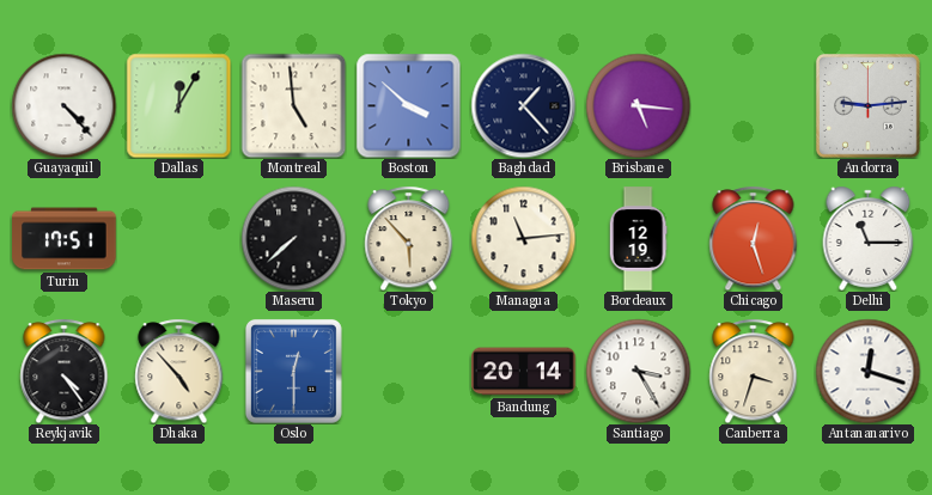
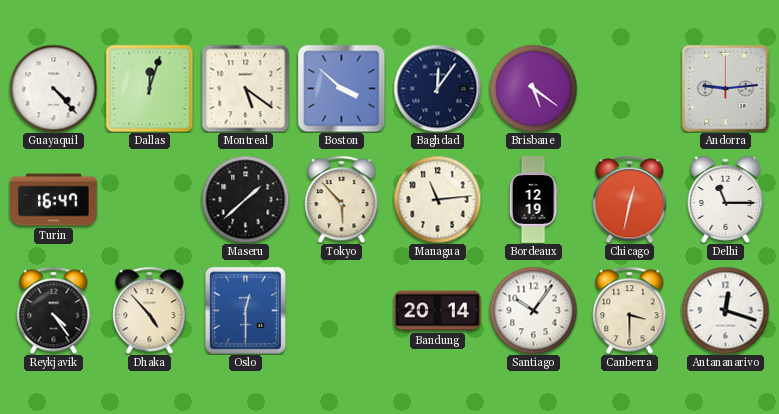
Dallas: 12:05 -> 12:03 (149, 88)
Montreal: 4:59 -> 5:21 (245, 88)
Baghdad: 1:23 -> 12:06 (437, 88)
Brisbane: 5:16 -> 5:21 (533, 88)
Turin: 17:51 -> 16:47 (54, 200)
Maseru: 7:38 -> 1:38 (245, 199)
Chicago: 12:27 -> 12:32 (630, 199)
Santiago: 3:25 -> 10:06 (533, 310)
Canberra: 3:33 -> 3:30 (630, 310)
